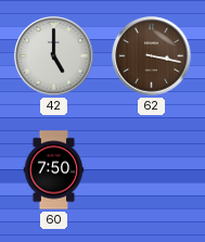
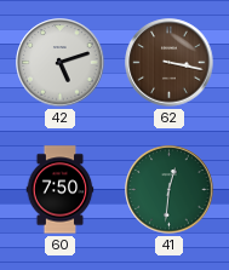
42: 5:00 -> 5:12 (61, 63)
41: none -> 12:31 (170, 190)
